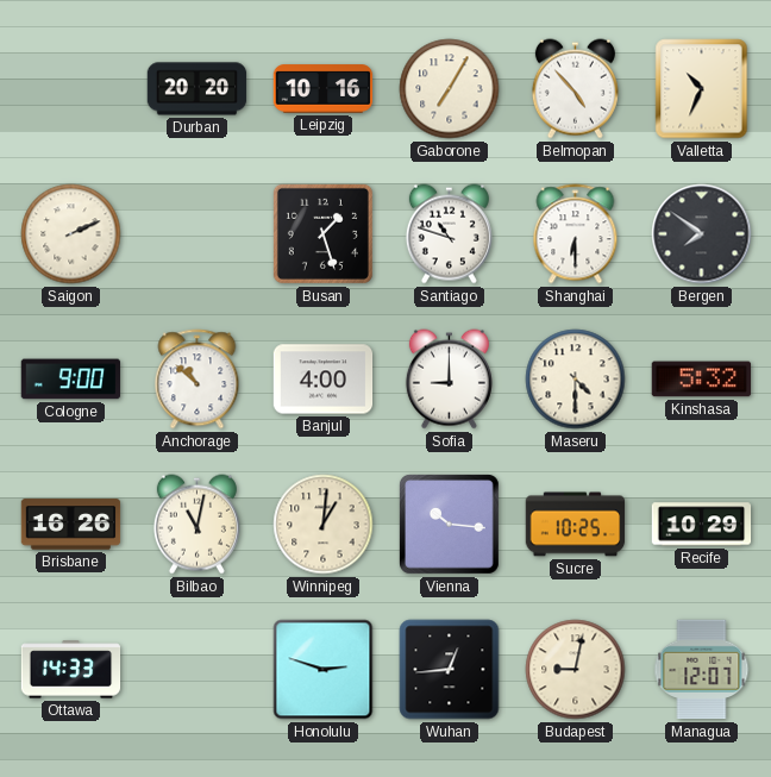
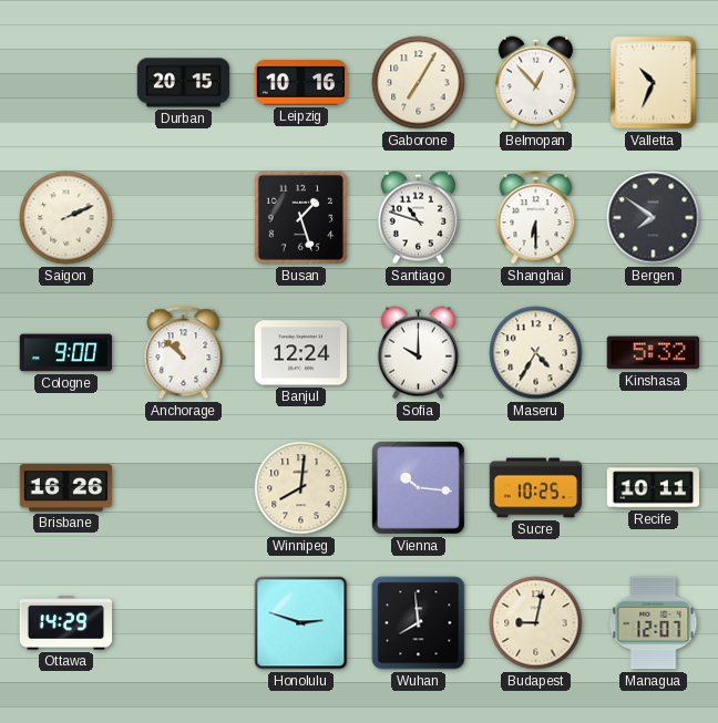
Durban: 20:20 -> 20:15 (184, 83)
Belmopan: 4:53 -> 12:53 (535, 83)
Banjul: 4:00 -> 12:24 (301, 353)
Sofia: 9:00 -> 10:00 (418, 353)
Maseru: 4:30 -> 4:35 (536, 353)
Bilbao: 11:02 -> none (196, 525)
Winnipeg: 1:01 -> 8:01 (301, 488)
Recife: 10:29 -> 10:11 (654, 488)
Ottawa: 14:33 -> 14:29 (66, 623)
Wuhan: 12:44 -> 7:59 (419, 623)
